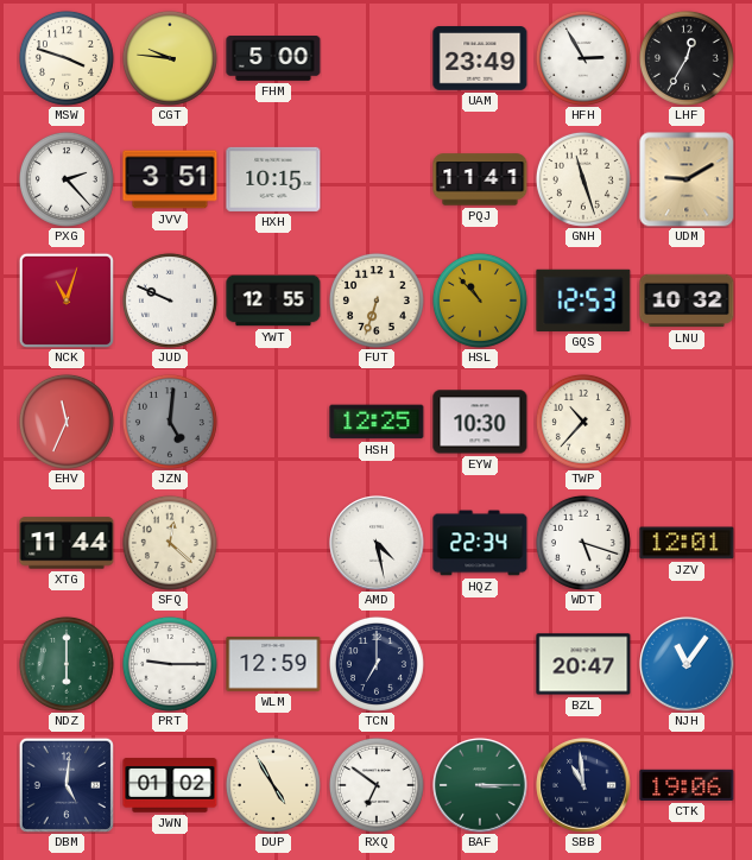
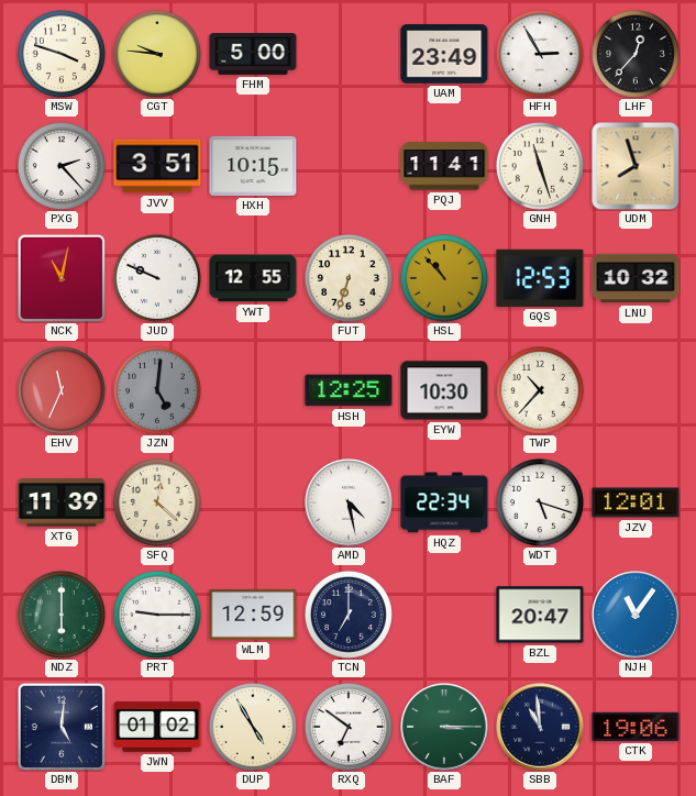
LHF: 12:35 -> 12:37 (636, 54)
UDM: 9:10 -> 7:57 (636, 166)
NCK: 11:03 -> 11:02 (62, 278)
XTG: 11:44 -> 11:39 (62, 502)
